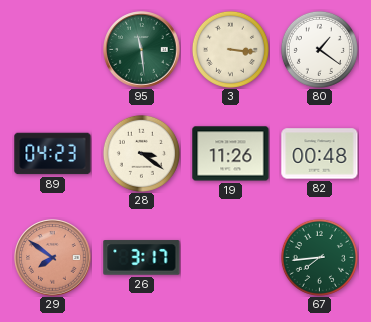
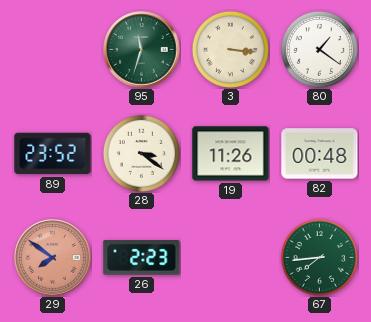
95: 11:29 -> 11:33 (142, 50)
89: 04:23 -> 23:52 (53, 154)
26: 3:17 -> 2:23 (142, 258)
